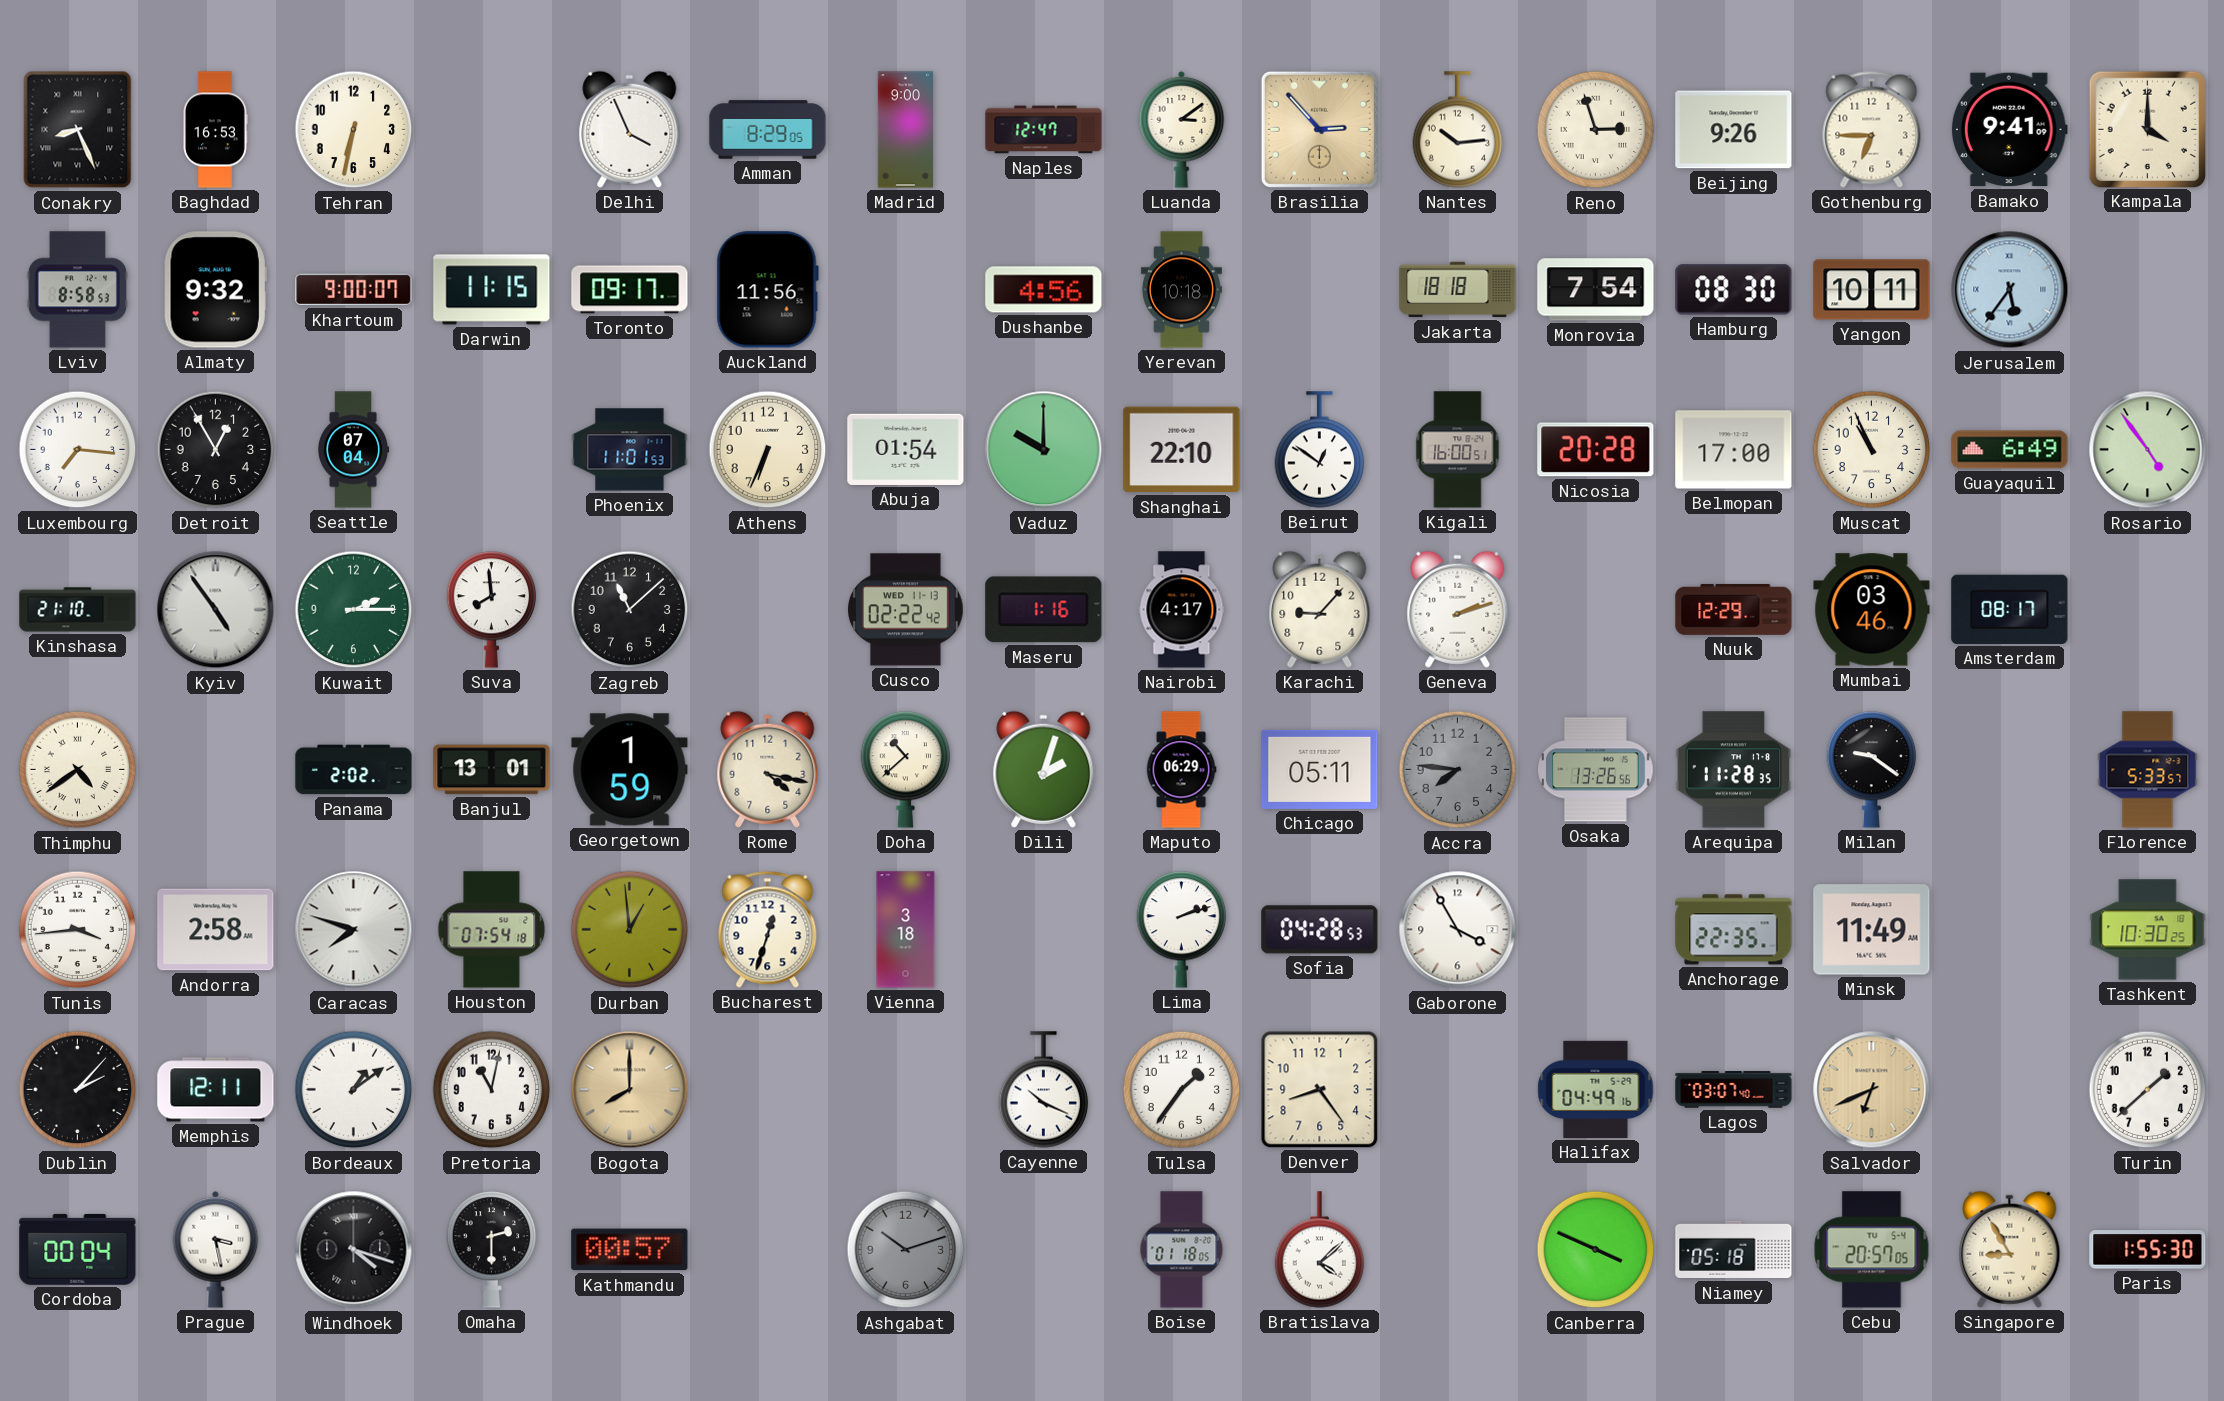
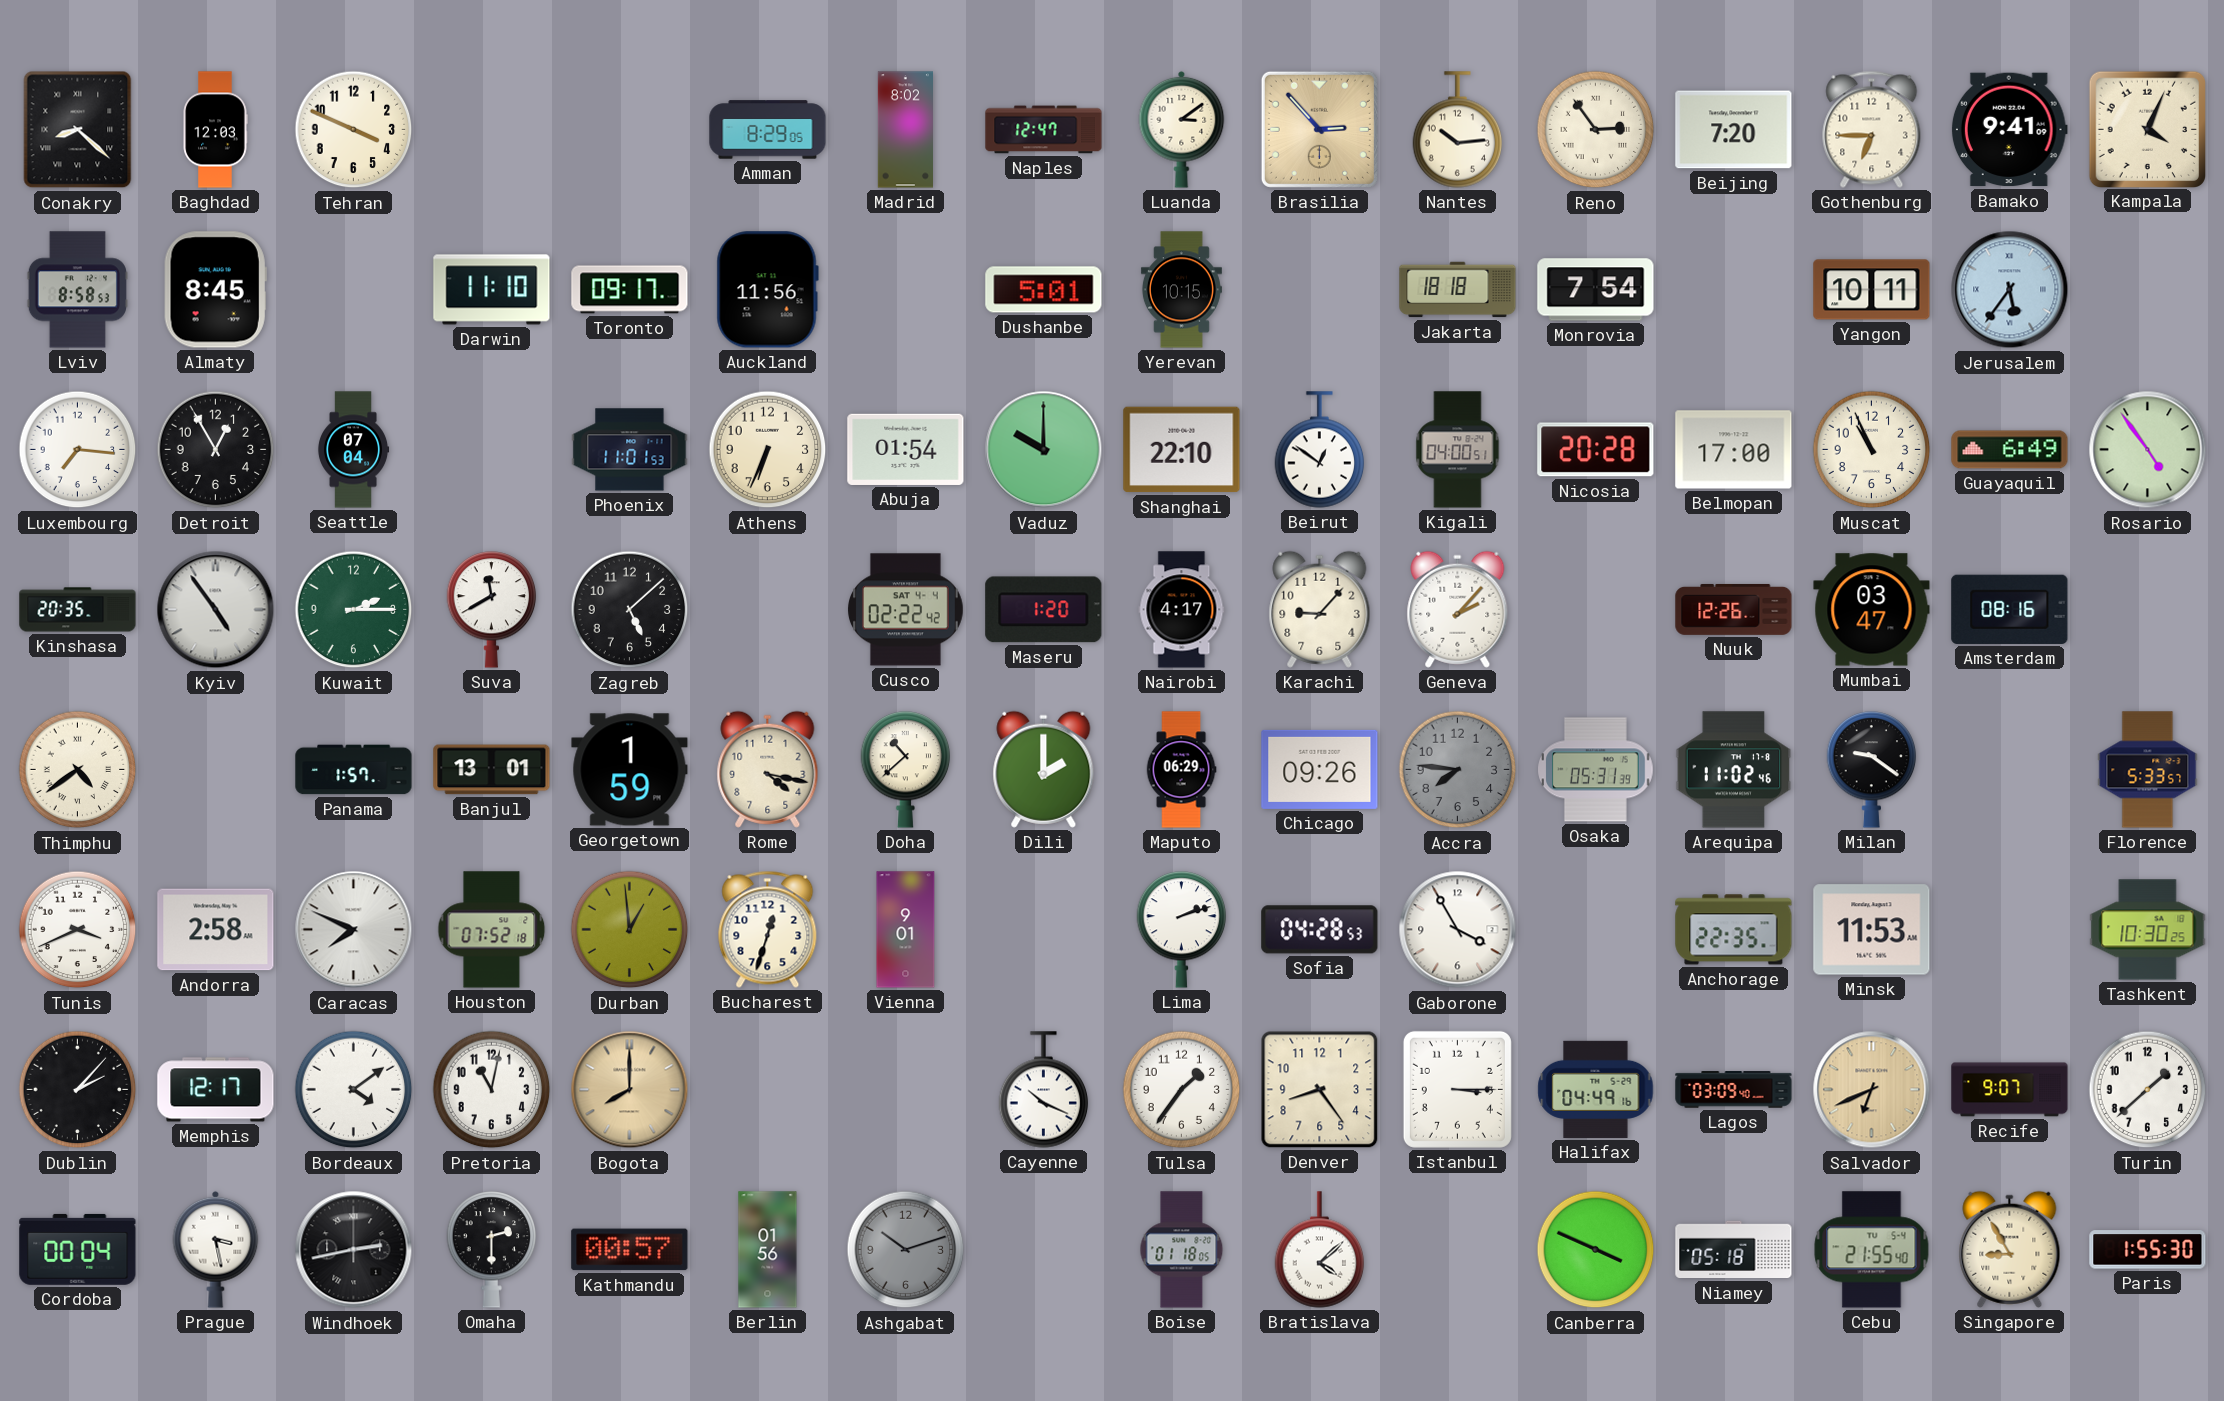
Conakry: 8:26 -> 8:22 (78, 130)
Baghdad: 16:53 -> 12:03 (215, 130)
Tehran: 6:32 -> 3:49 (354, 130)
Delhi: 3:56 -> none (630, 129)
Madrid: 9:00 -> 8:02 (905, 130)
Reno: 2:57 -> 2:54 (1596, 130)
Beijing: 9:26 -> 7:20 (1734, 130)
Kampala: 4:00 -> 4:04 (2147, 129)
Almaty: 9:32 -> 8:45 (215, 290)
Khartoum: 9:00 -> none (354, 290)
Darwin: 11:15 -> 11:10 (492, 290)
Dushanbe: 4:56 -> 5:01 (1044, 290)
Yerevan: 10:18 -> 10:15 (1181, 290)
Hamburg: 08:30 -> none (1734, 290)
Kigali: 16:00 -> 04:00 (1458, 450)
Kinshasa: 21:10 -> 20:35 (78, 610)
Suva: 7:59 -> 11:40 (492, 610)
Zagreb: 11:08 -> 5:08 (630, 610)
Cusco date: WED 11-13 -> SAT 4-4 (906, 610)
Maseru: 1:16 -> 1:20 (1044, 610)
Geneva: 2:12 -> 2:07 (1458, 609)
Nuuk: 12:29 -> 12:26 (1734, 609)
Mumbai: 03:46 -> 03:47 (1872, 610)
Amsterdam: 08:17 -> 08:16 (2010, 609)
Panama: 2:02 -> 1:57 (354, 770)
Dili: 2:03 -> 2:00 (1044, 769)
Chicago: 05:11 -> 09:26 (1320, 769)
Osaka: 13:26 -> 05:31 (1596, 770)
Arequipa: 11:28 -> 11:02 (1734, 770)
Tunis: 3:44 -> 3:41 (78, 930)
Caracas: 7:48 -> 7:49 (354, 930)
Houston: 07:54 -> 07:52 (492, 930)
Vienna: 3:18 -> 9:01 (906, 930)
Minsk: 11:49 -> 11:53 (1872, 930)
Memphis: 12:11 -> 12:17 (216, 1090)
Bordeaux: 1:09 -> 4:09 (354, 1090)
Istanbul: none -> 3:15 (1457, 1089)
Lagos: 03:07 -> 03:09 (1734, 1090)
Recife: none -> 9:07 (2010, 1090)
Windhoek: 4:18 -> 2:43 (354, 1250)
Berlin: none -> 01:56 (768, 1250)
Cebu: 20:57 -> 21:55 (1872, 1250)
